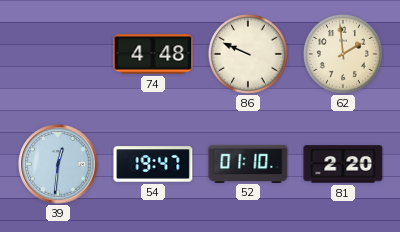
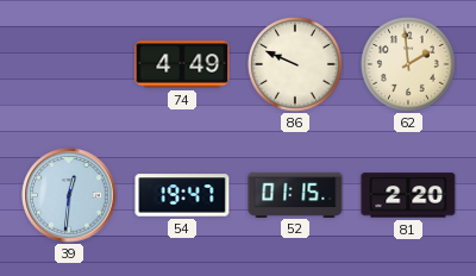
74: 4:48 -> 4:49 (182, 64)
52: 01:10 -> 01:15 (295, 194)
